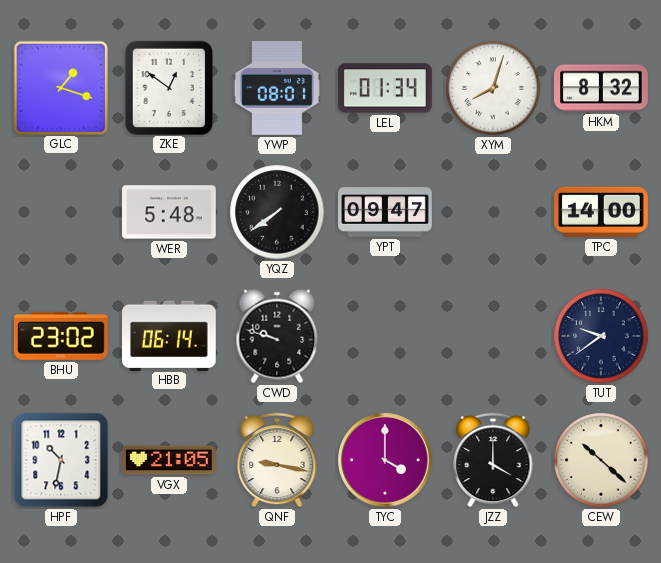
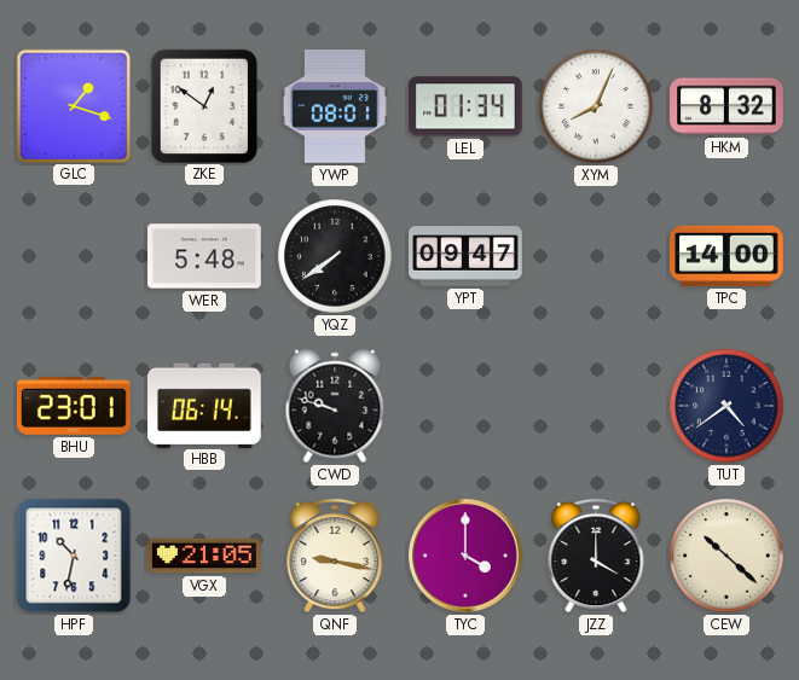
XYM: 8:03 -> 8:04 (596, 106)
BHU: 23:02 -> 23:01 (75, 406)
TUT: 9:39 -> 4:39 (726, 406)
